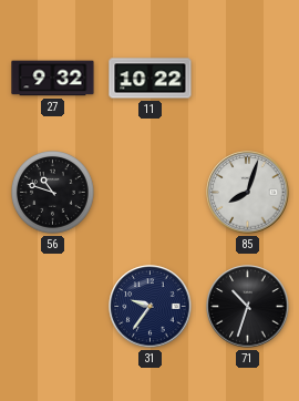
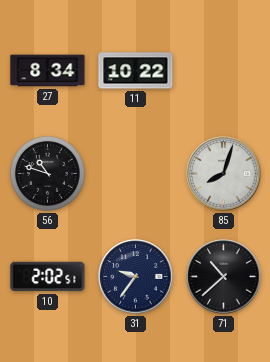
27: 9:32 -> 8:34 (48, 71)
10: none -> 2:02 (48, 277)
71: 10:33 -> 10:38 (224, 277)
